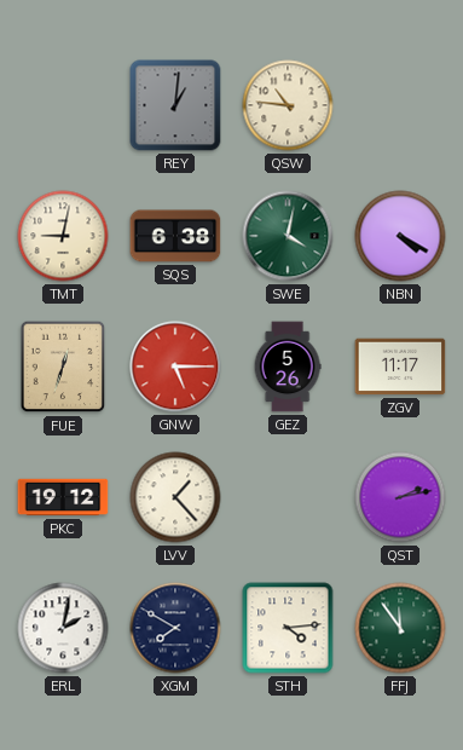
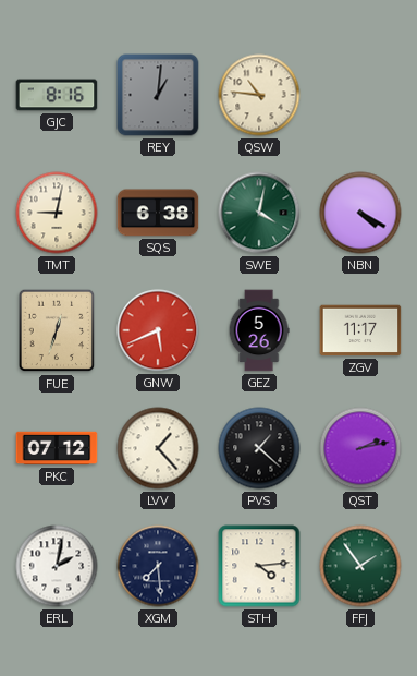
GJC: none -> 8:16 (57, 95)
GNW: 5:15 -> 5:41 (158, 330)
PKC: 19:12 -> 07:12 (57, 448)
PVS: none -> 1:22 (259, 448)
XGM: 7:50 -> 7:29 (158, 566)
FFJ: 11:54 -> 1:54 (360, 566)
